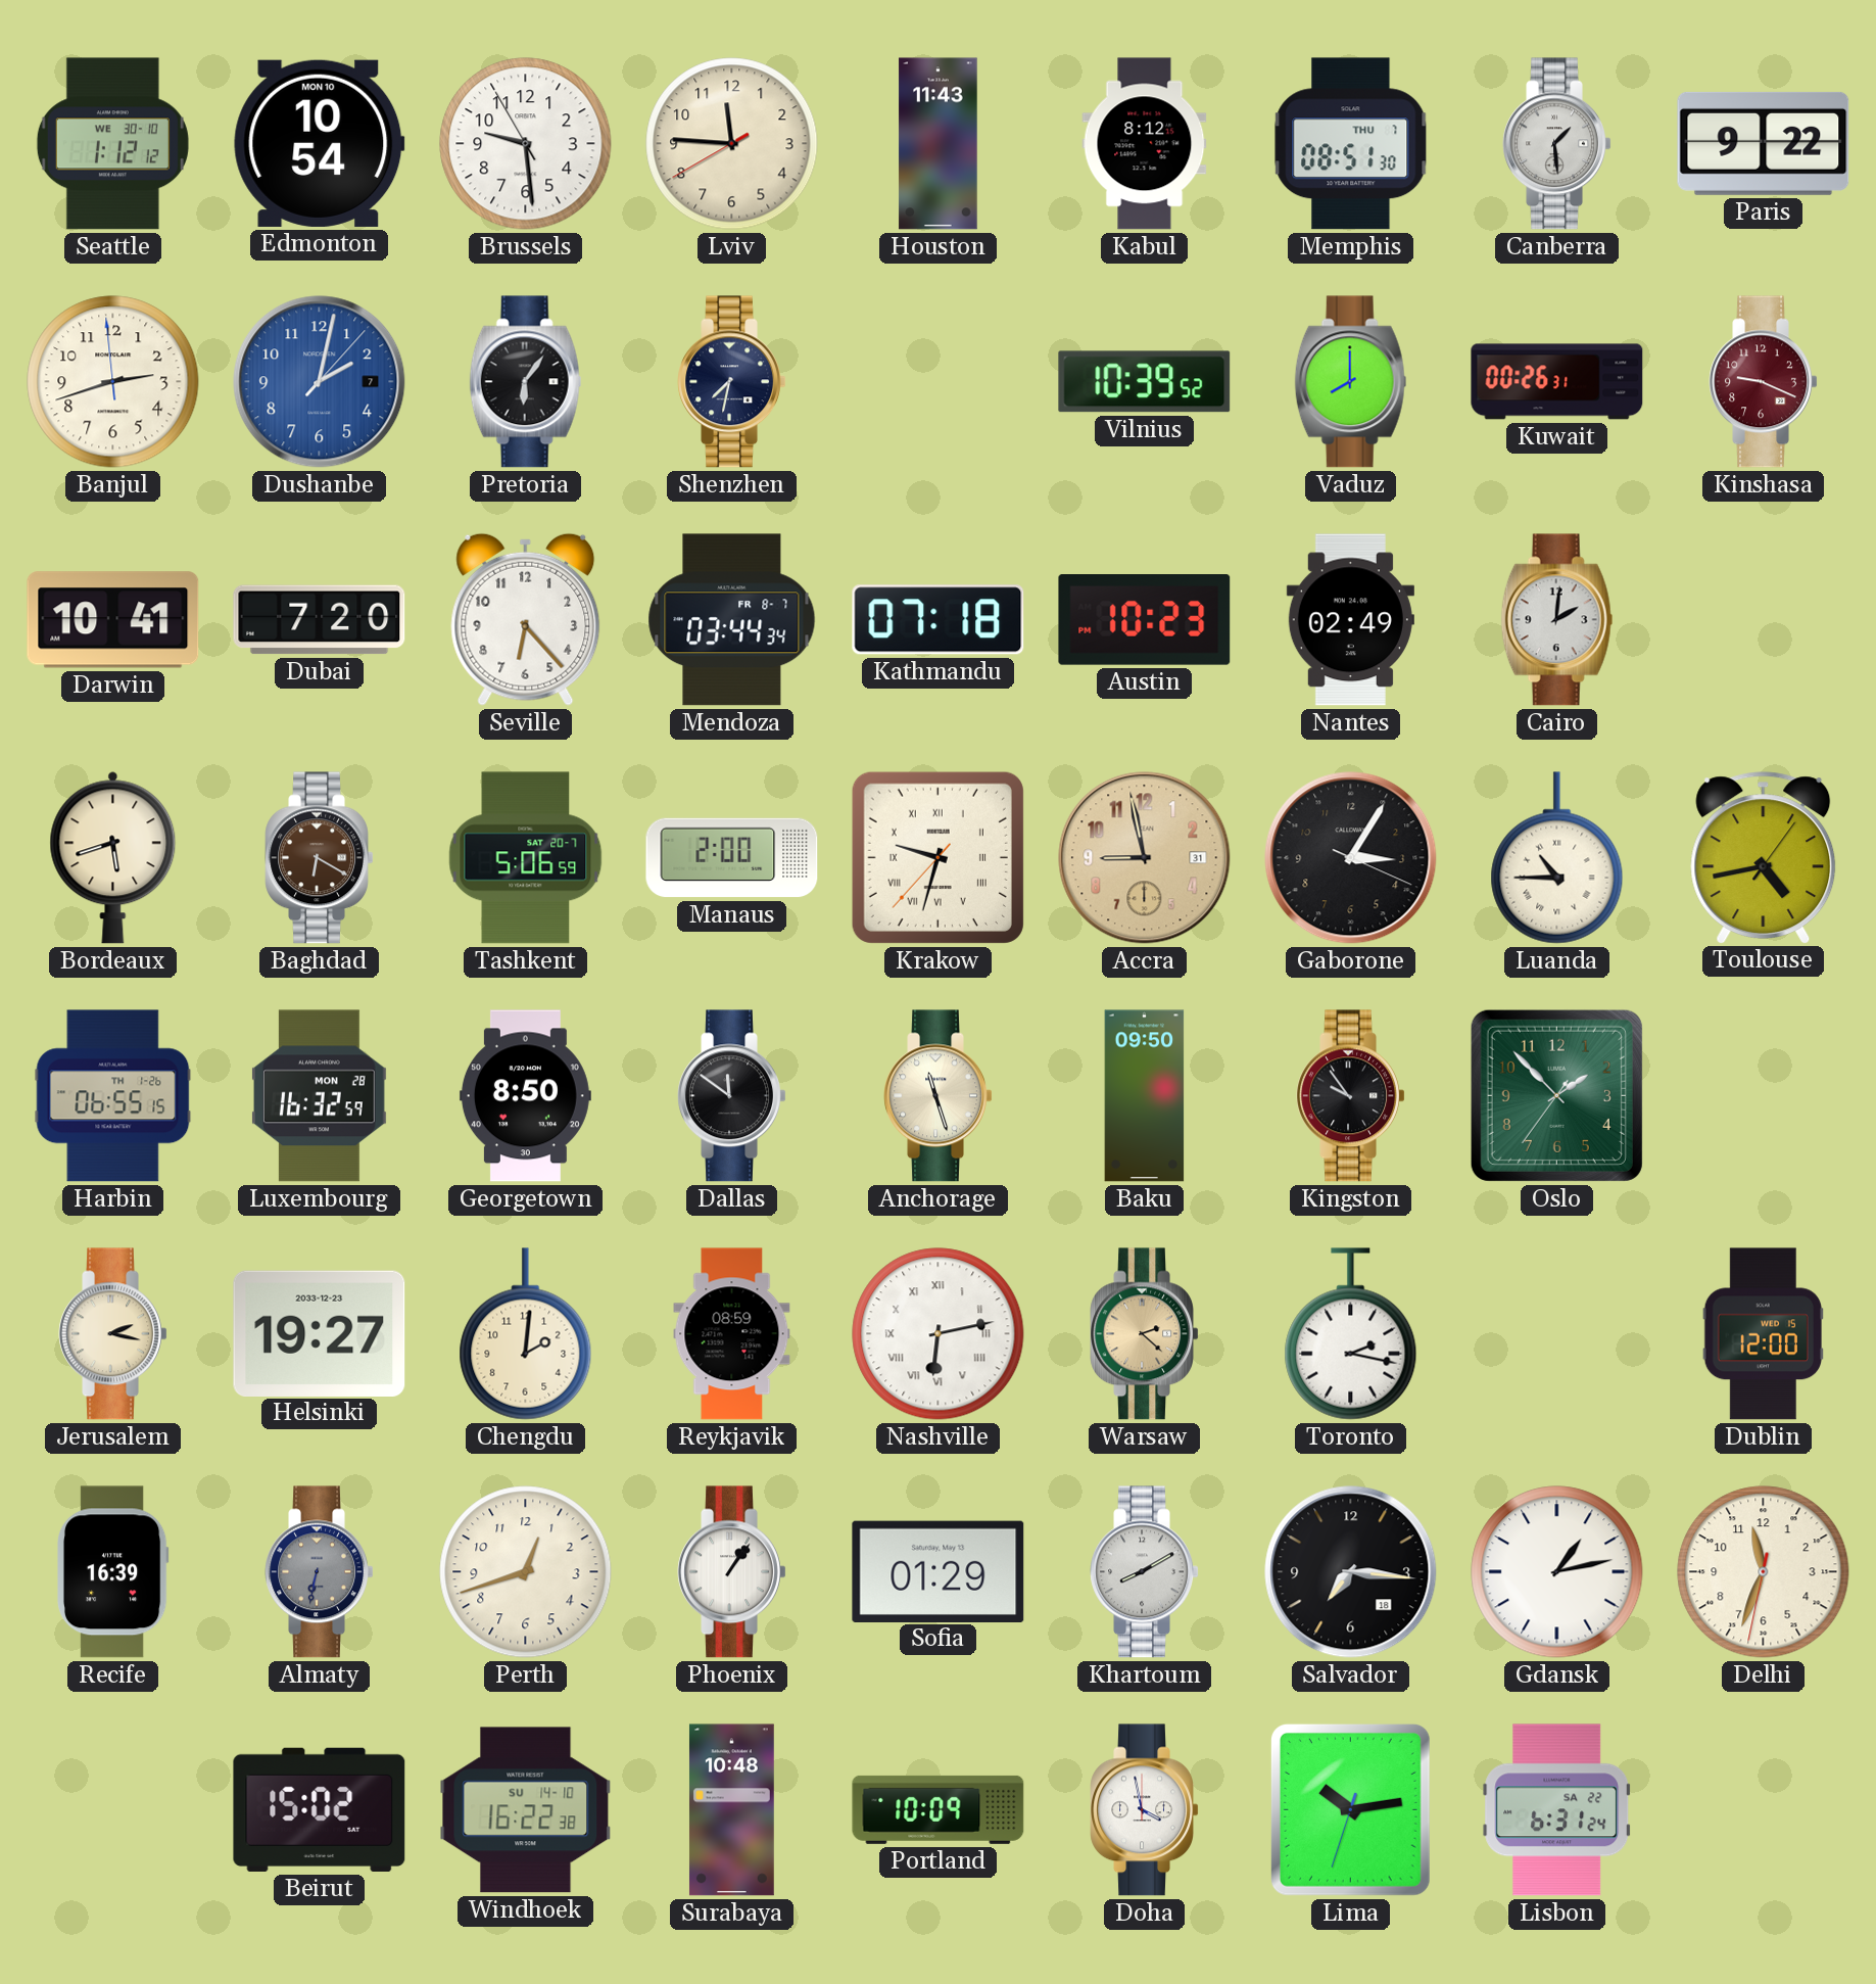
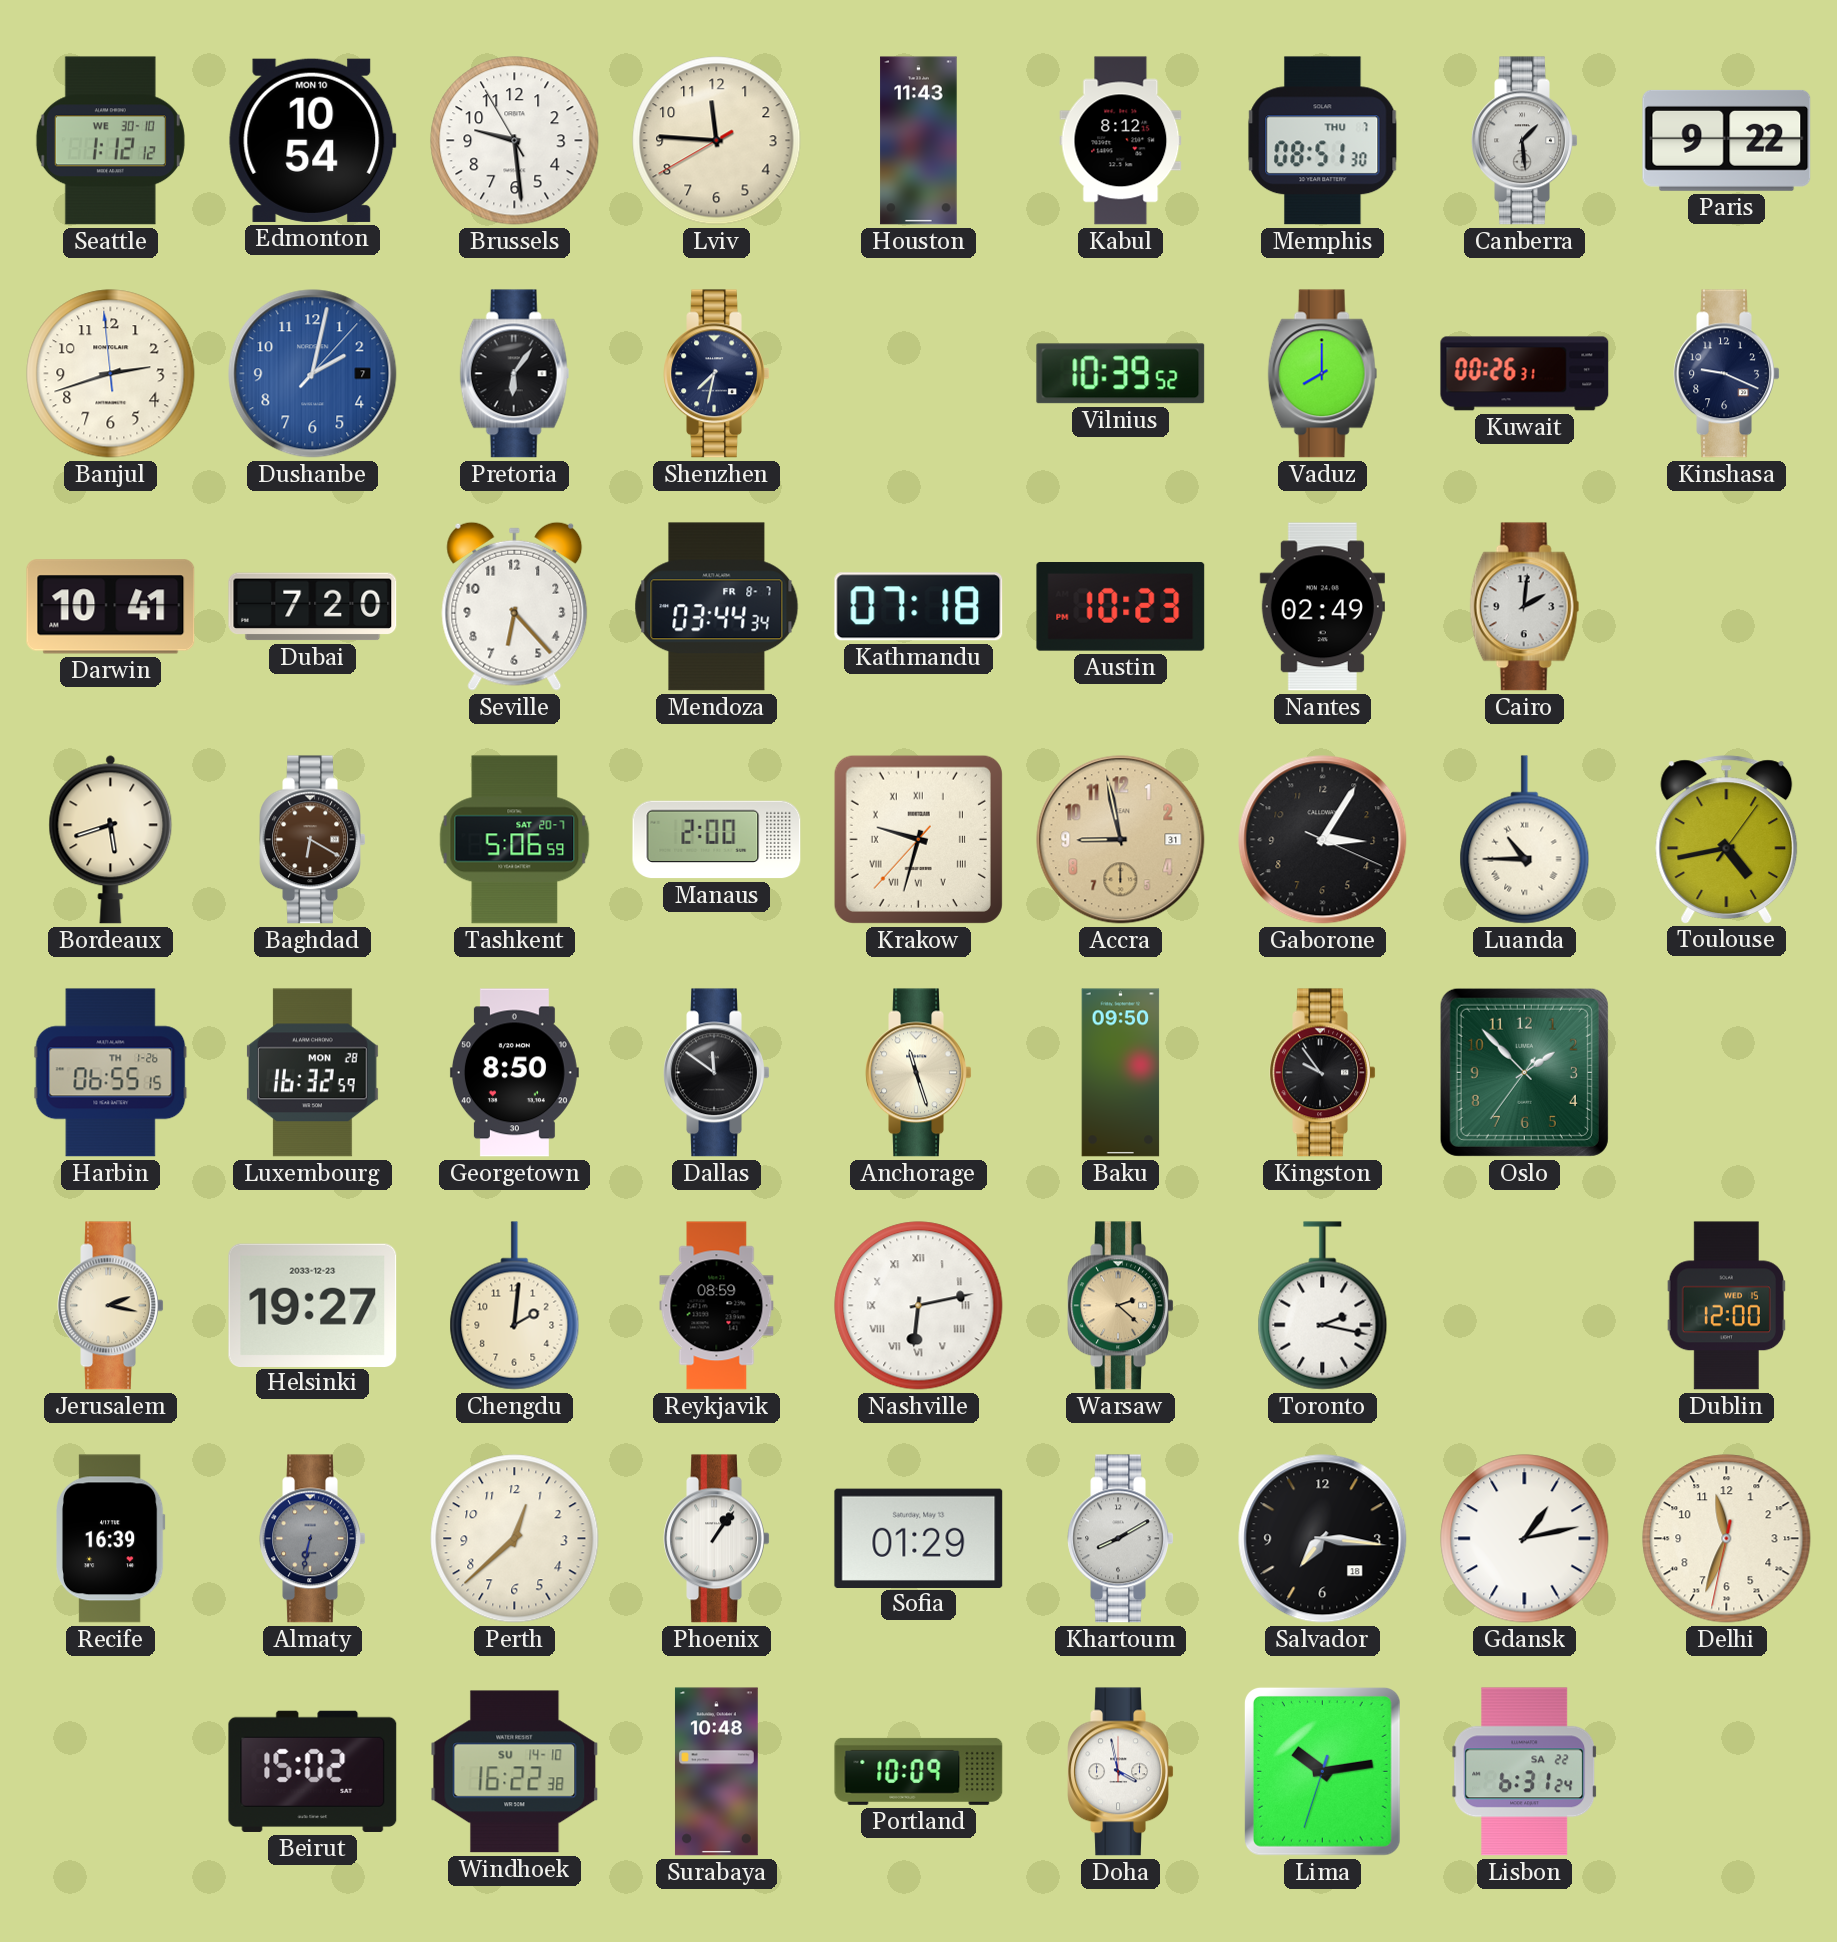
Kinshasa dial: burgundy -> navy (1727, 374)
Perth: 12:42 -> 12:38 (515, 1539)
